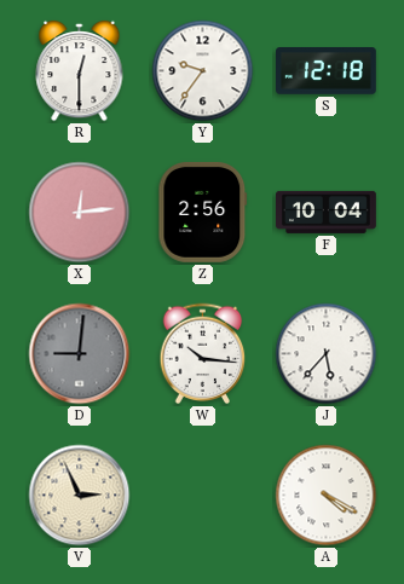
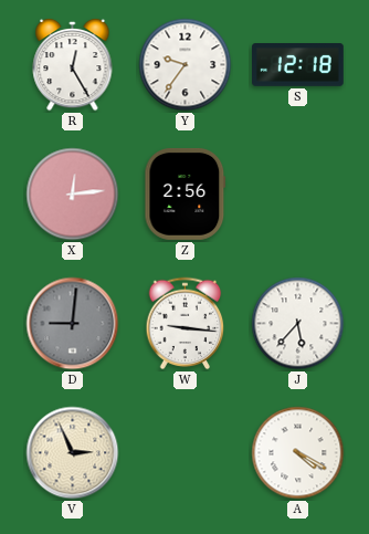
R: 12:30 -> 12:25 (73, 65)
F: 10:04 -> none (327, 212)
W: 10:16 -> 9:16 (186, 324)
